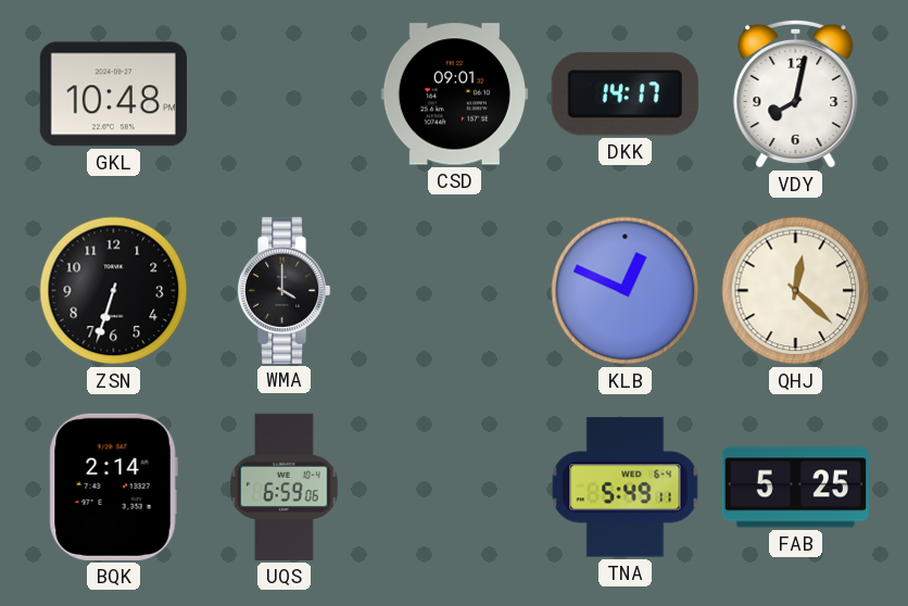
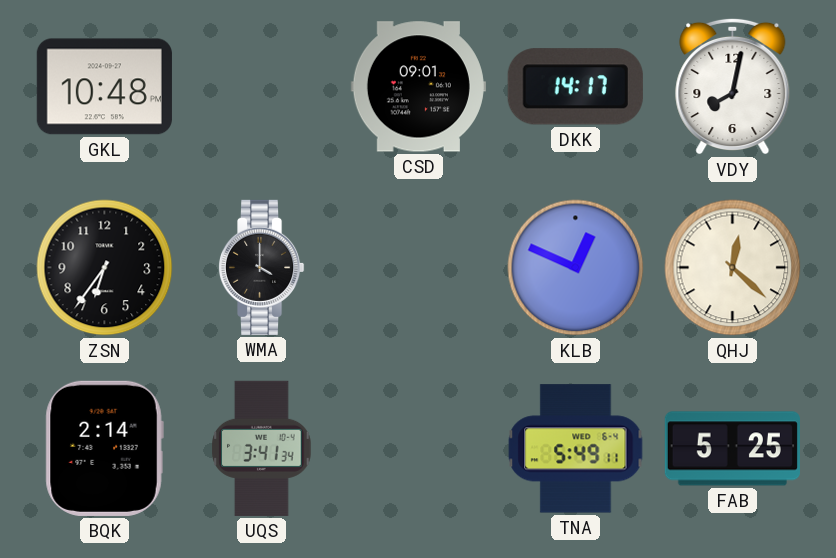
ZSN: 6:33 -> 6:36 (105, 268)
UQS: 6:59 -> 3:41 (262, 448)
